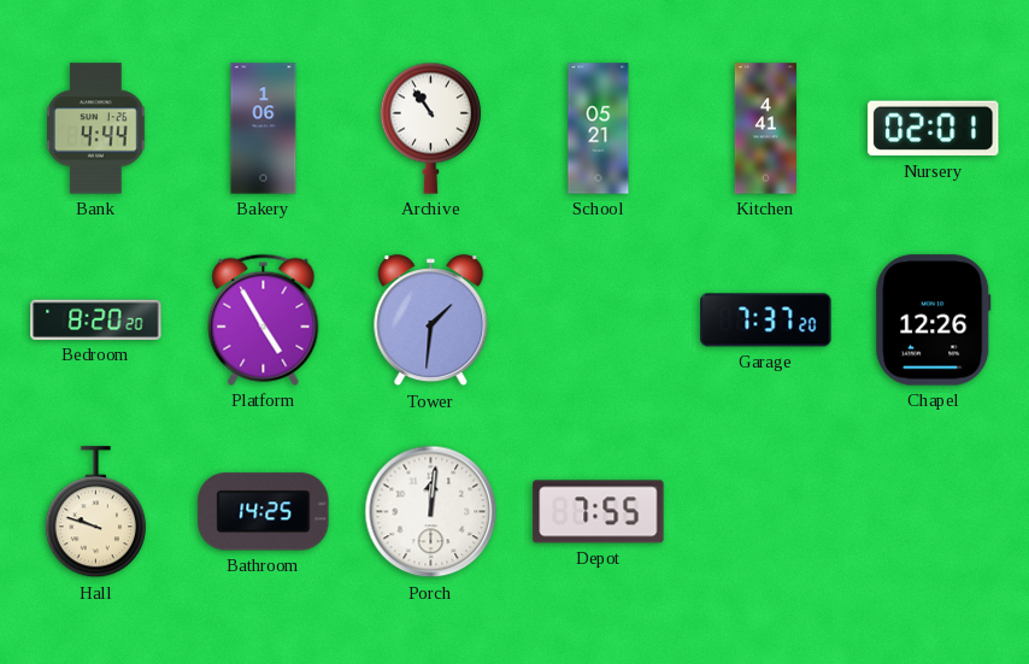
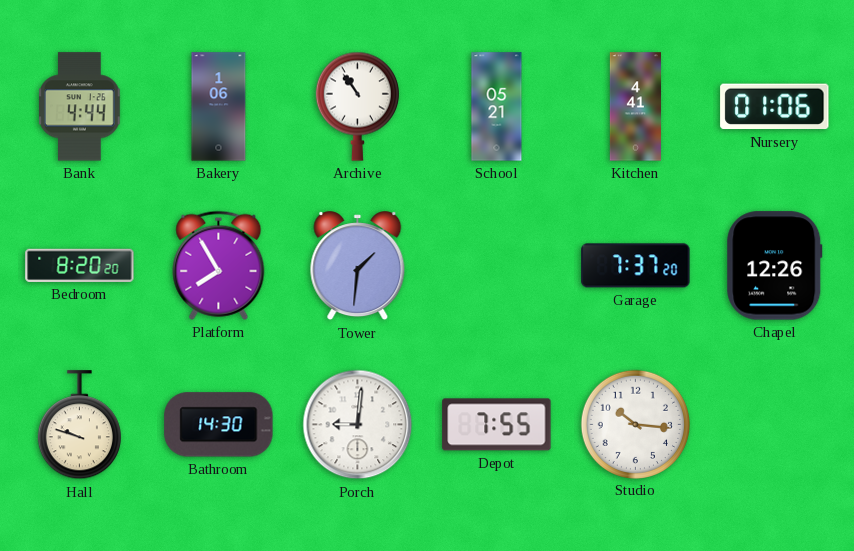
Nursery: 02:01 -> 01:06 (775, 107)
Platform: 4:55 -> 7:55 (219, 265)
Bathroom: 14:25 -> 14:30 (219, 425)
Porch: 12:01 -> 9:01 (358, 425)
Studio: none -> 10:16 (635, 424)
